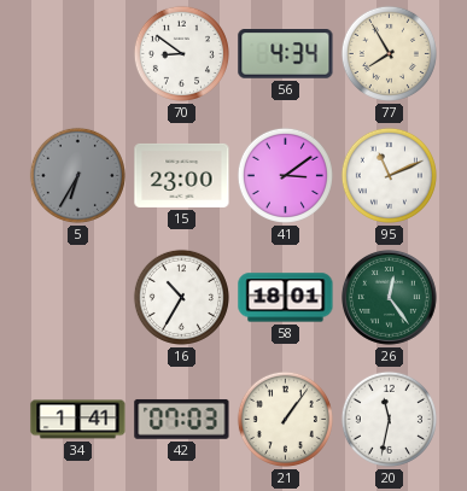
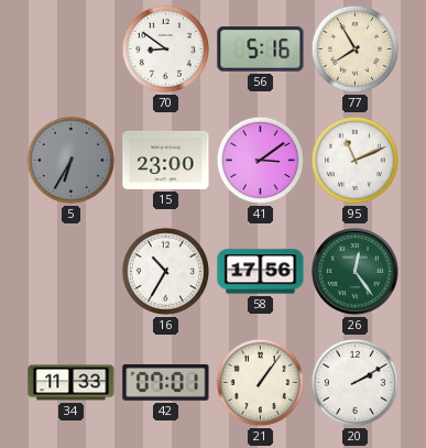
56: 4:34 -> 5:16 (261, 50)
58: 18:01 -> 17:56 (261, 272)
34: 1:41 -> 11:33 (72, 383)
42: 07:03 -> 07:01 (166, 382)
20: 11:32 -> 2:10 (354, 382)
